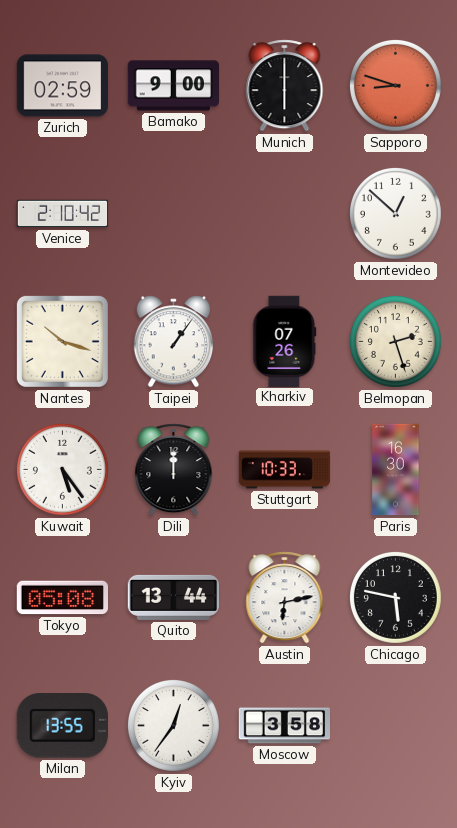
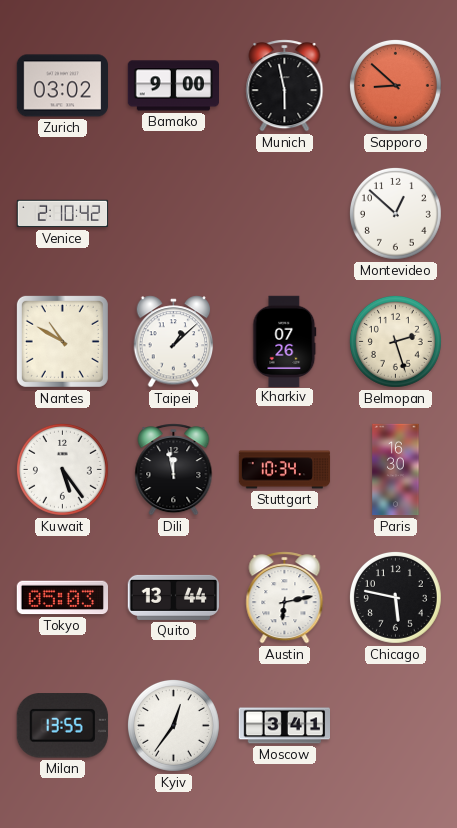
Zurich: 02:59 -> 03:02 (62, 86)
Munich: 6:00 -> 5:58 (285, 86)
Sapporo: 8:48 -> 8:52 (395, 85)
Nantes: 10:18 -> 10:50 (62, 341)
Taipei: 1:06 -> 1:08 (174, 342)
Dili: 12:00 -> 11:58 (174, 470)
Stuttgart: 10:33 -> 10:34 (285, 470)
Tokyo: 05:08 -> 05:03 (62, 598)
Moscow: 3:58 -> 3:41 (284, 726)
